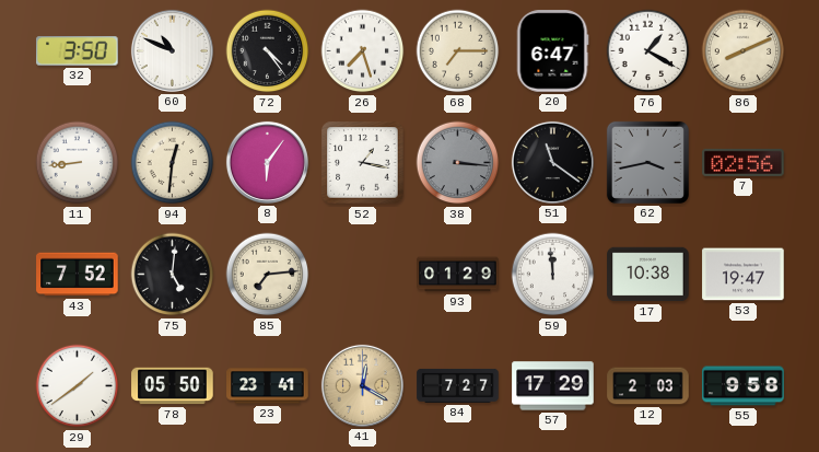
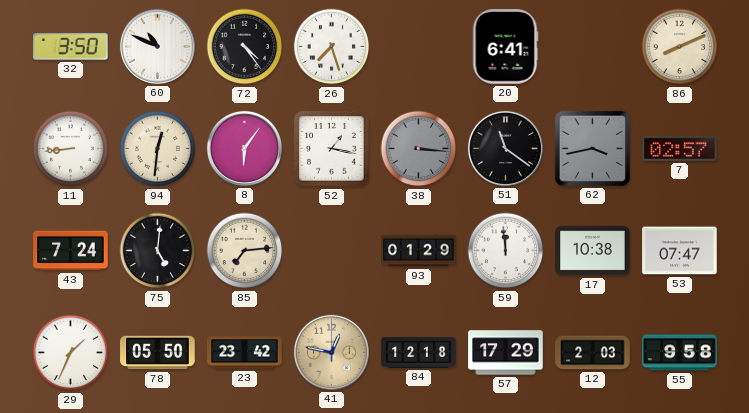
68: 7:15 -> none (458, 51)
20: 6:47 -> 6:41 (505, 47)
76: 1:20 -> none (648, 51)
7: 02:56 -> 02:57 (680, 148)
43: 7:52 -> 7:24 (71, 251)
53: 19:47 -> 07:47 (680, 251)
29: 1:39 -> 1:34 (71, 353)
23: 23:41 -> 23:42 (245, 353)
41: 12:20 -> 12:47 (331, 352)
84: 7:27 -> 12:18 (419, 352)
